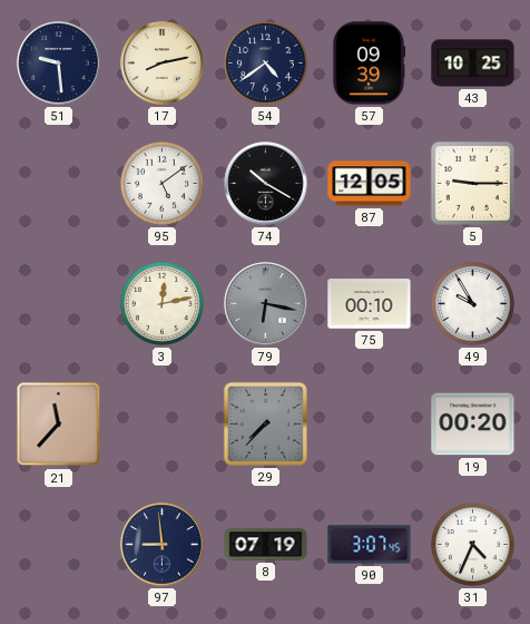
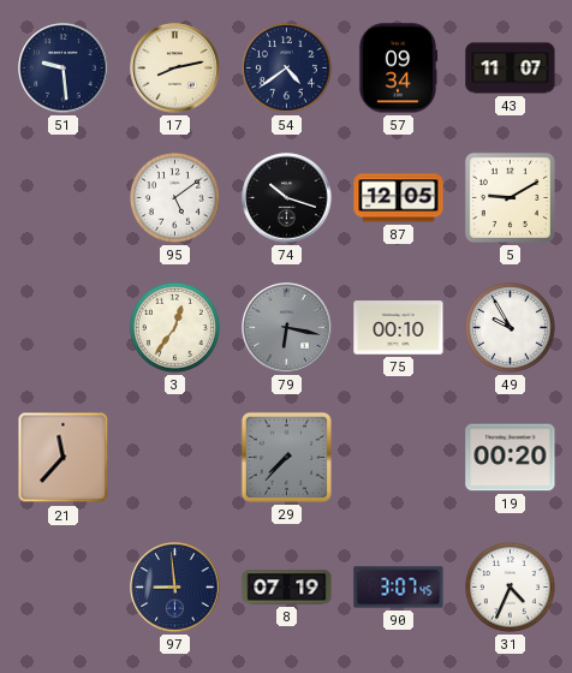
57: 09:39 -> 09:34 (398, 69)
43: 10:25 -> 11:07 (511, 69)
74: 10:20 -> 10:18 (287, 198)
5: 9:15 -> 9:10 (510, 197)
3: 12:13 -> 12:36 (174, 327)
